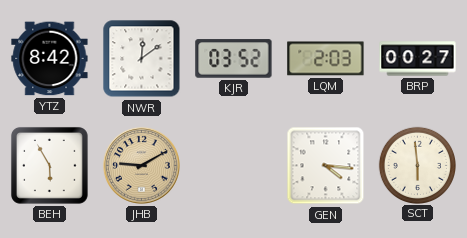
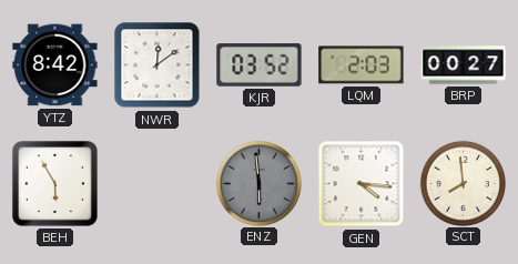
JHB: 9:10 -> none (141, 165)
ENZ: none -> 5:59 (258, 183)
SCT: 5:59 -> 7:59 (463, 183)
